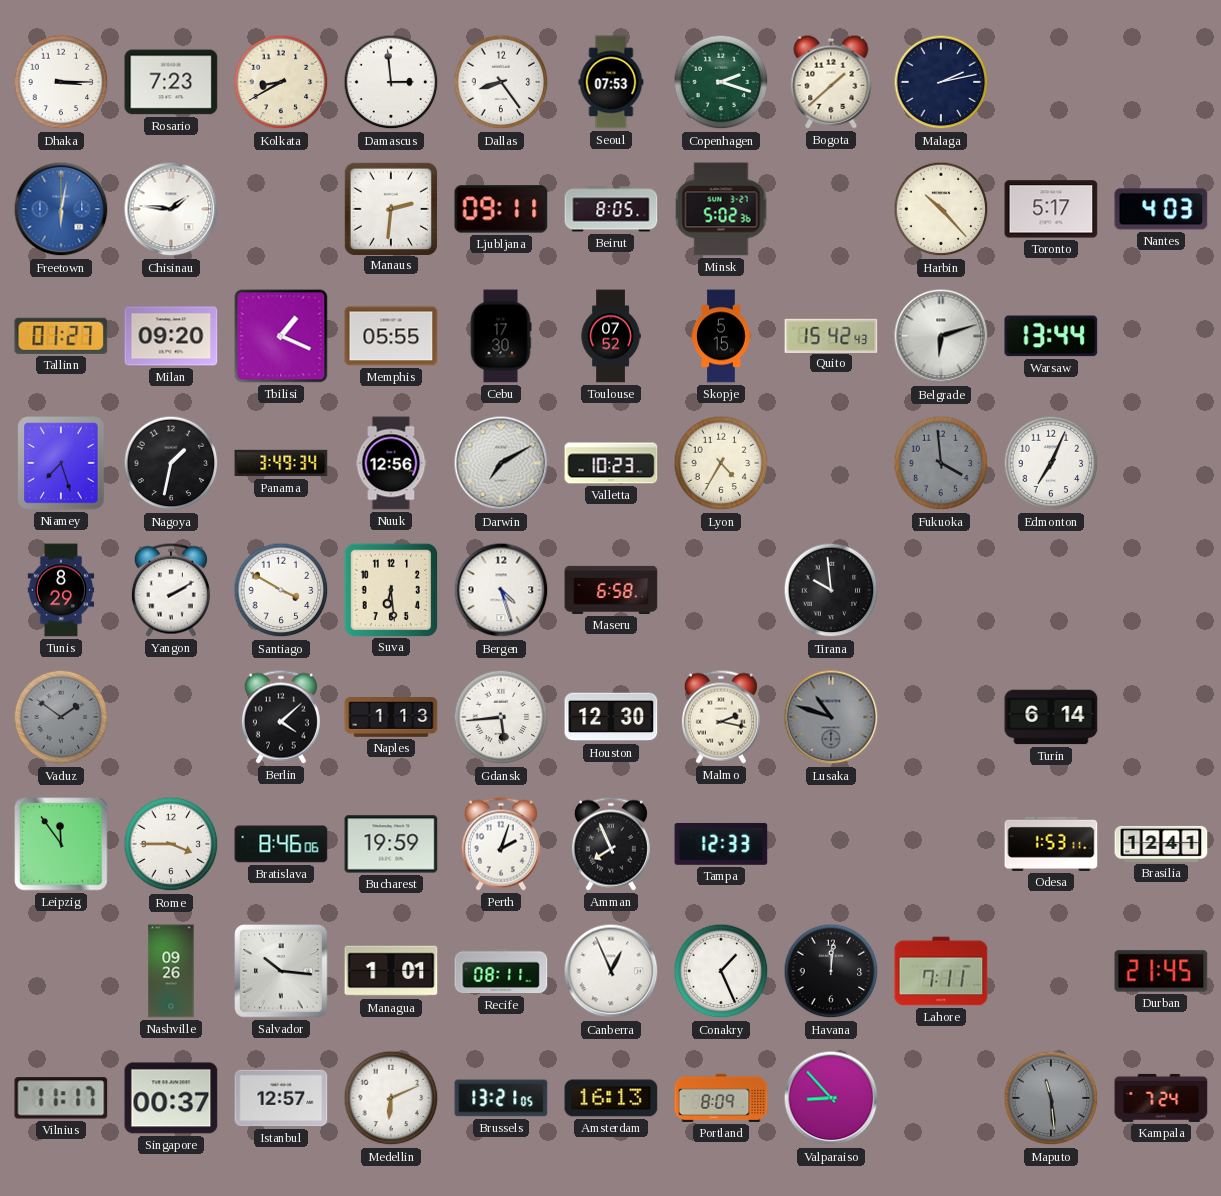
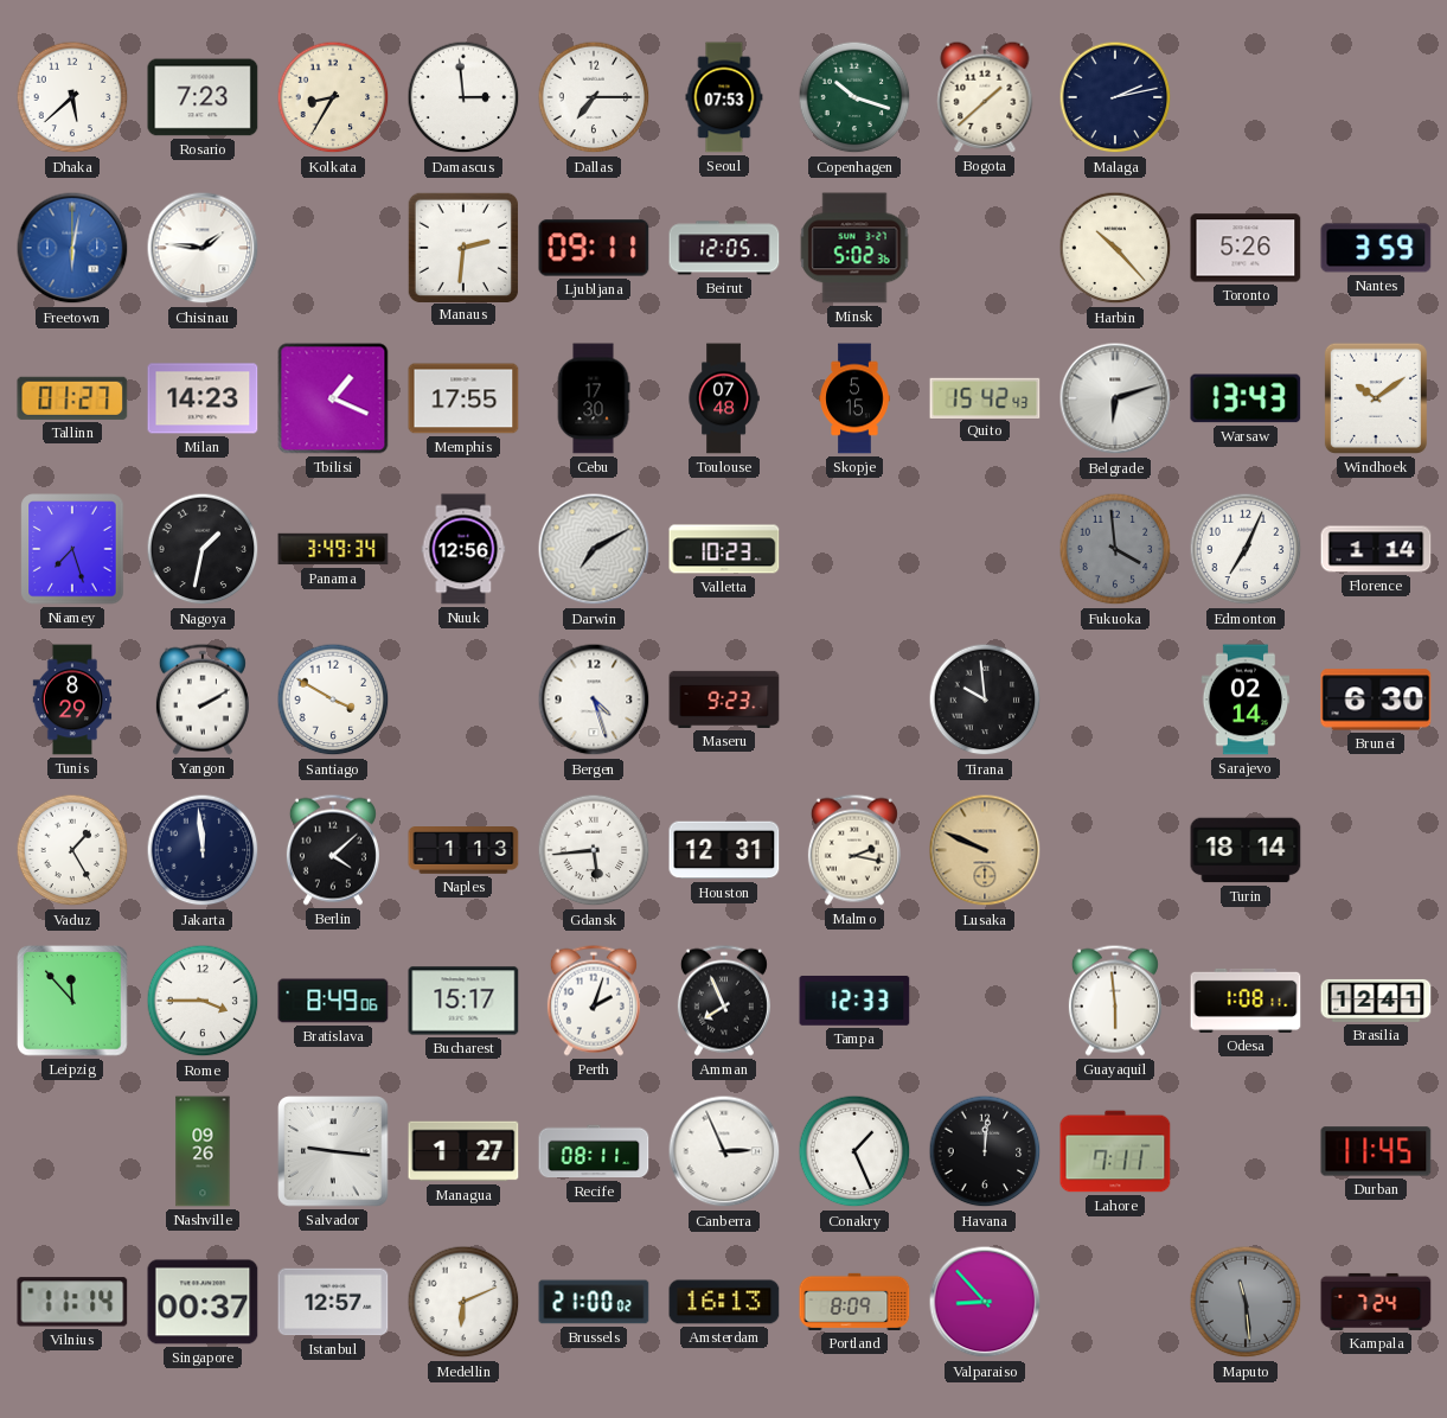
Dhaka: 3:15 -> 5:38 (72, 97)
Kolkata: 8:40 -> 8:35 (333, 97)
Dallas: 8:24 -> 7:15 (594, 97)
Copenhagen: 2:18 -> 10:18 (854, 97)
Beirut: 8:05 -> 12:05 (724, 248)
Toronto: 5:17 -> 5:26 (1246, 248)
Nantes: 4:03 -> 3:59 (1376, 248)
Milan: 09:20 -> 14:23 (203, 398)
Memphis: 05:55 -> 17:55 (463, 398)
Toulouse: 07:52 -> 07:48 (724, 398)
Warsaw: 13:44 -> 13:43 (1246, 398)
Windhoek: none -> 10:09 (1376, 398)
Lyon: 4:35 -> none (721, 463)
Florence: none -> 1:14 (1376, 549)
Suva: 6:29 -> none (390, 589)
Maseru: 6:58 -> 9:23 (724, 700)
Sarajevo: none -> 02:14 (1246, 700)
Brunei: none -> 6:30 (1376, 700)
Vaduz: 1:51 -> 1:25 (72, 850)
Vaduz dial: grey -> white (72, 850)
Jakarta: none -> 11:59 (203, 850)
Houston: 12:30 -> 12:31 (724, 850)
Lusaka: 10:48 -> 9:49 (985, 850)
Lusaka dial: grey -> champagne (985, 850)
Turin: 6:14 -> 18:14 (1246, 850)
Leipzig: 11:54 -> 11:53 (72, 1001)
Bratislava: 8:46 -> 8:49 (333, 1001)
Bucharest: 19:59 -> 15:17 (463, 1001)
Guayaquil: none -> 5:59 (1115, 1001)
Odesa: 1:53 -> 1:08 (1246, 1001)
Salvador: 10:16 -> 9:16 (333, 1151)
Managua: 1:01 -> 1:27 (463, 1151)
Canberra: 12:56 -> 2:56 (724, 1151)
Durban: 21:45 -> 11:45 (1376, 1151)
Vilnius: 11:17 -> 11:14 (72, 1302)
Brussels: 13:21 -> 21:00 (594, 1302)
